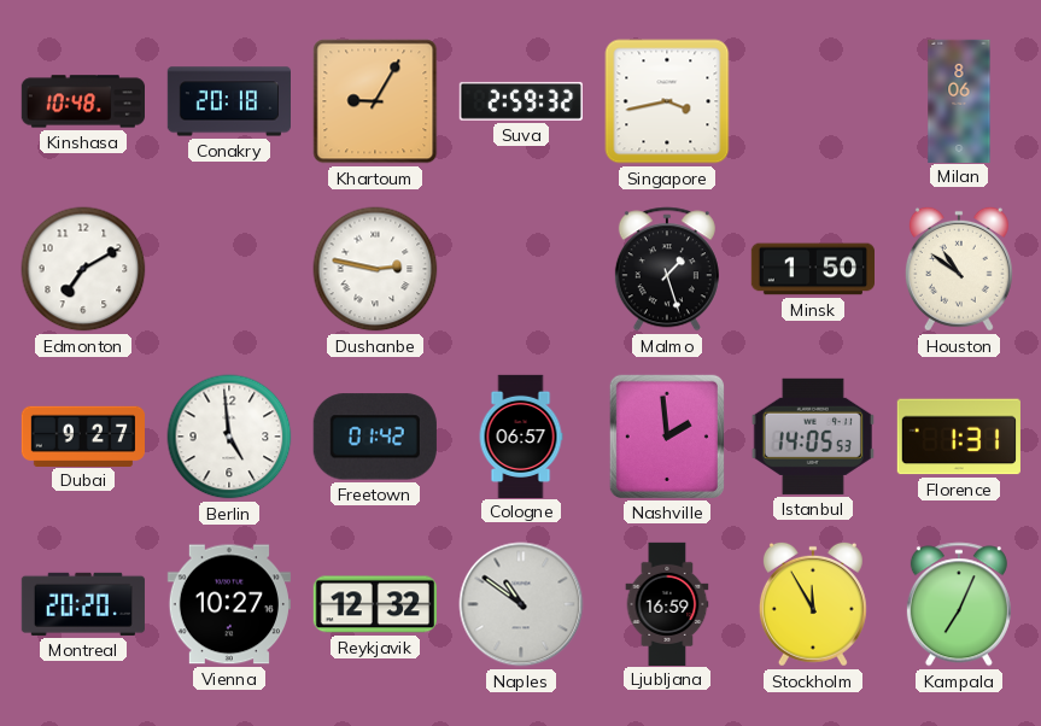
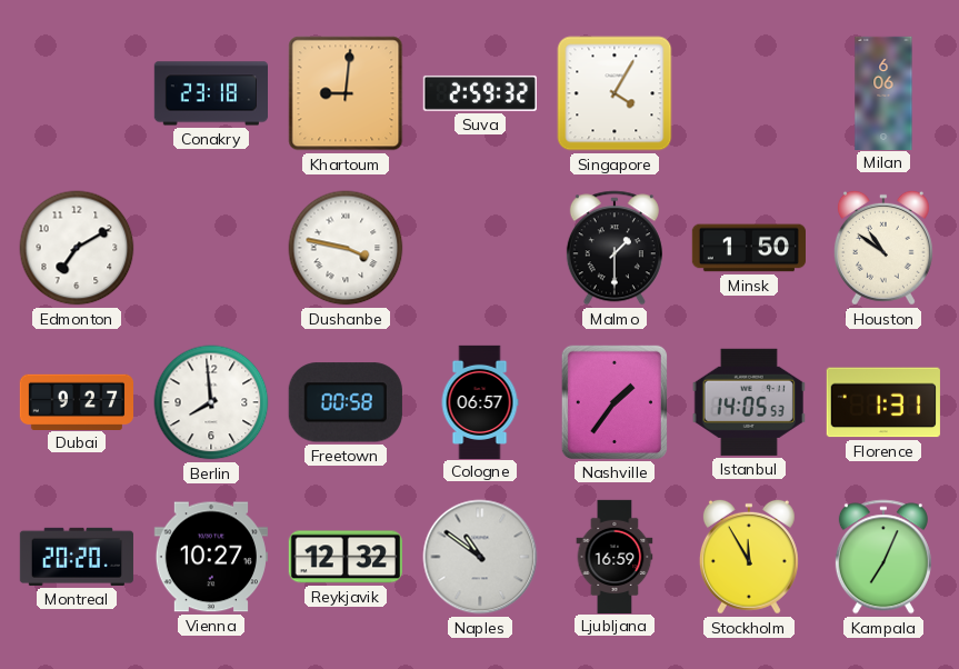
Kinshasa: 10:48 -> none (82, 101)
Conakry: 20:18 -> 23:18 (210, 93)
Khartoum: 9:05 -> 9:01 (346, 93)
Singapore: 3:43 -> 4:05 (615, 93)
Milan: 8:06 -> 6:06 (883, 92)
Dushanbe: 2:47 -> 3:47 (346, 248)
Malmo: 1:27 -> 1:30 (615, 248)
Berlin: 4:59 -> 7:59 (211, 402)
Freetown: 01:42 -> 00:58 (346, 402)
Nashville: 1:59 -> 1:36 (615, 402)
